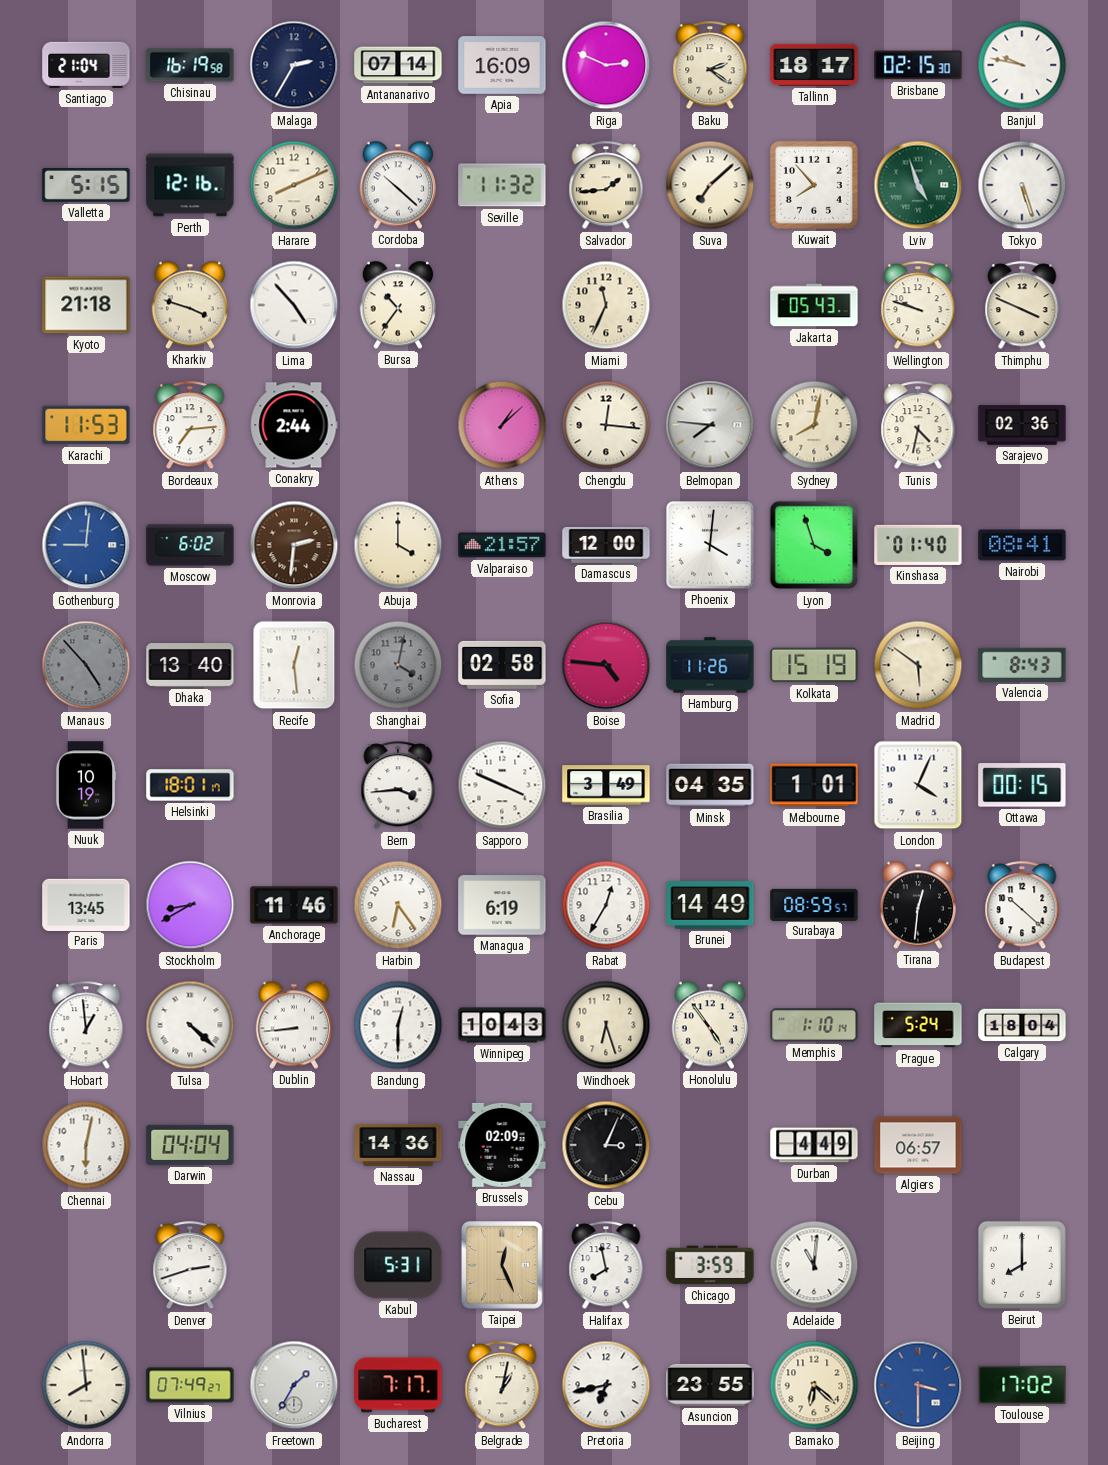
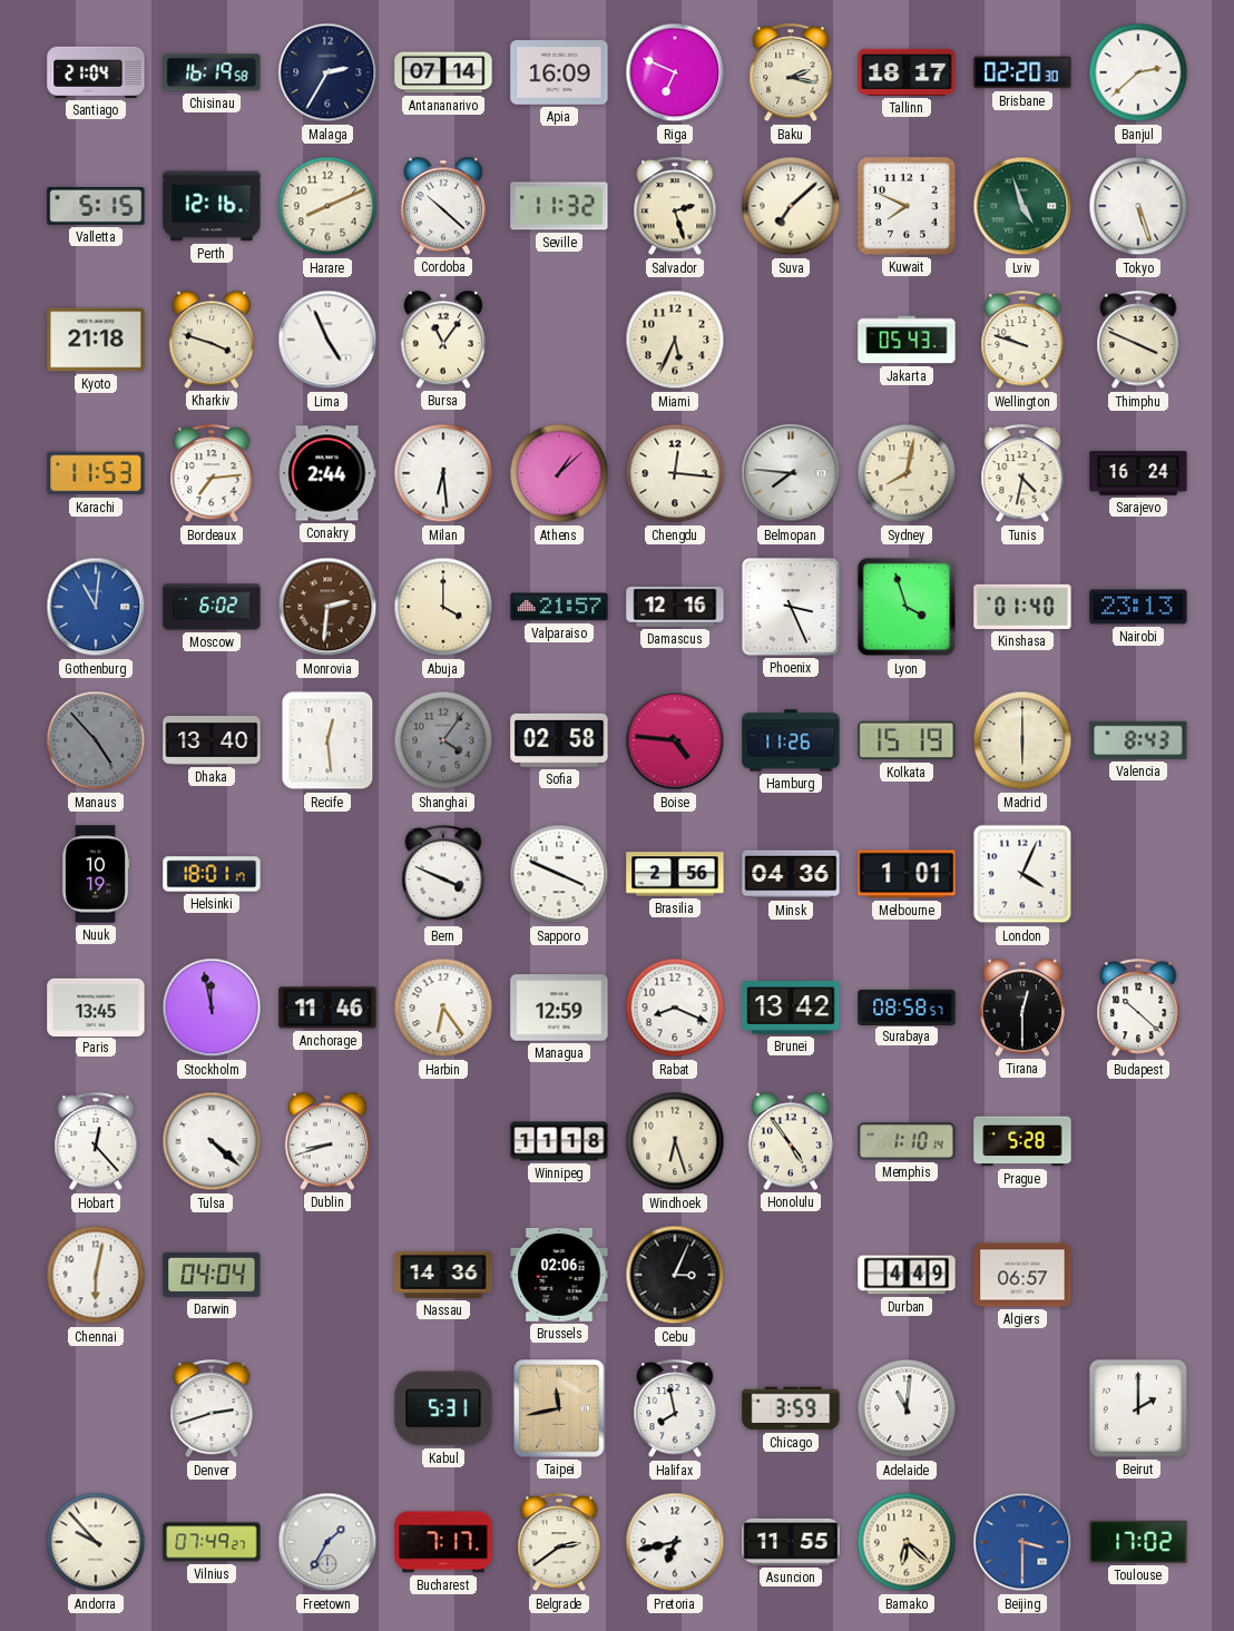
Riga: 2:49 -> 6:49 (675, 72)
Baku: 2:21 -> 2:17 (791, 73)
Brisbane: 02:15 -> 02:20 (1022, 72)
Banjul: 9:47 -> 2:38 (1138, 72)
Salvador: 1:44 -> 2:27 (675, 207)
Kuwait: 7:53 -> 7:49 (907, 206)
Lima: 4:53 -> 4:56 (327, 340)
Bursa: 10:36 -> 11:06 (443, 340)
Miami: 11:34 -> 5:34 (675, 340)
Milan: none -> 6:29 (443, 473)
Sarajevo: 02:36 -> 16:24 (1138, 473)
Gothenburg: 9:01 -> 11:01 (96, 607)
Damascus: 12:00 -> 12:16 (675, 607)
Phoenix: 4:01 -> 3:26 (792, 608)
Nairobi: 08:41 -> 23:13 (1138, 607)
Shanghai: 4:02 -> 4:06 (443, 740)
Madrid: 5:51 -> 6:00 (1022, 740)
Bern: 3:44 -> 3:49 (443, 875)
Brasilia: 3:49 -> 2:56 (675, 874)
Minsk: 04:35 -> 04:36 (791, 874)
Ottawa: 00:15 -> none (1022, 785)
Stockholm: 8:40 -> 11:58 (212, 1008)
Managua: 6:19 -> 12:59 (559, 1008)
Rabat: 12:35 -> 8:19 (675, 1008)
Brunei: 14:49 -> 13:42 (791, 1008)
Surabaya: 08:59 -> 08:58 (907, 1006)
Tirana: 12:31 -> 12:30 (1022, 1008)
Hobart: 12:59 -> 12:23 (96, 1142)
Dublin: 8:44 -> 8:42 (327, 1141)
Bandung: 12:30 -> none (398, 1025)
Winnipeg: 10:43 -> 11:18 (559, 1141)
Prague: 5:24 -> 5:28 (1022, 1141)
Calgary: 18:04 -> none (1022, 1025)
Brussels: 02:09 -> 02:06 (559, 1275)
Taipei: 12:26 -> 11:43 (560, 1408)
Beirut: 8:00 -> 2:00 (1138, 1408)
Andorra: 7:59 -> 9:53 (96, 1542)
Belgrade: 1:02 -> 2:39 (559, 1543)
Asuncion: 23:55 -> 11:55 (791, 1542)
